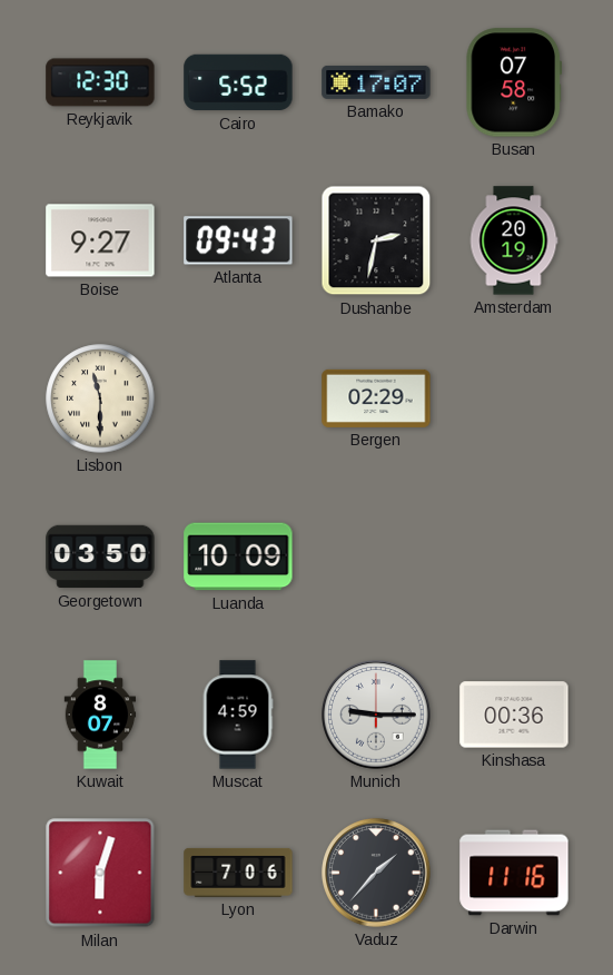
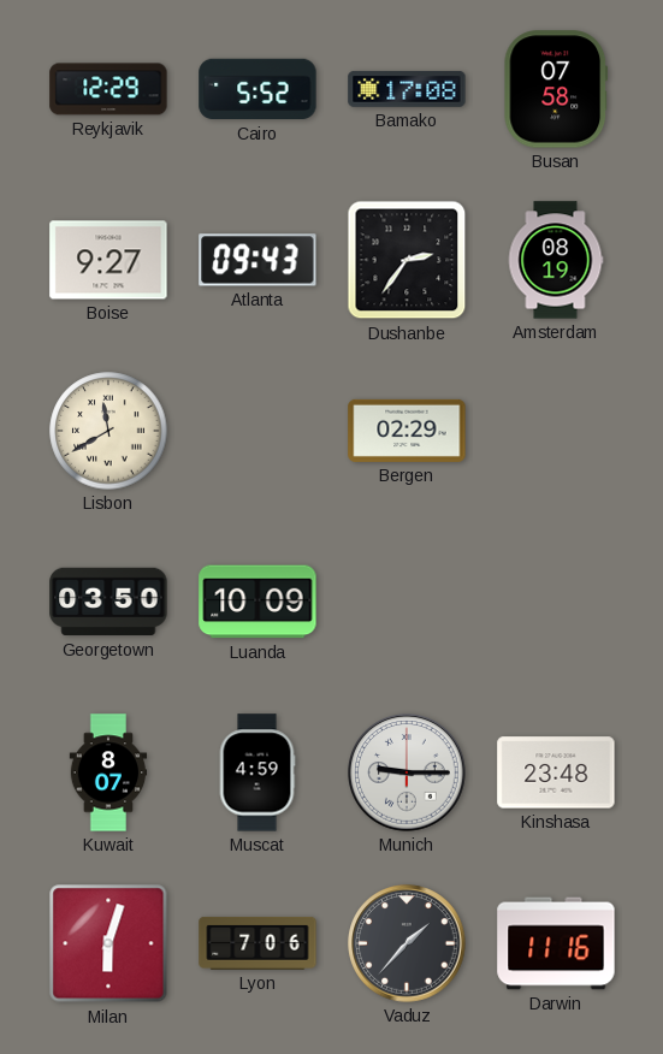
Reykjavik: 12:30 -> 12:29 (108, 89)
Bamako: 17:07 -> 17:08 (407, 89)
Dushanbe: 2:32 -> 2:36 (407, 260)
Amsterdam: 20:19 -> 08:19 (556, 260)
Lisbon: 11:30 -> 11:40 (108, 431)
Kinshasa: 00:36 -> 23:48 (556, 772)
